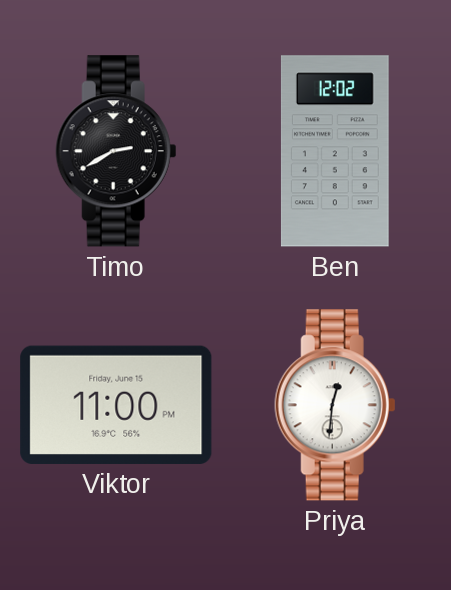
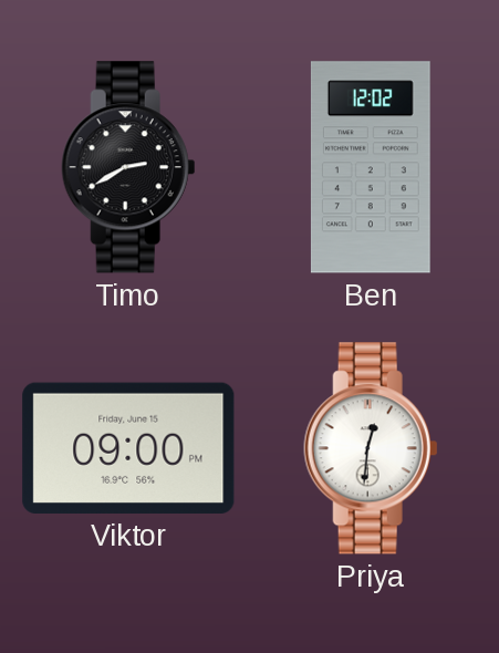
Viktor: 11:00 -> 09:00 (128, 448)
